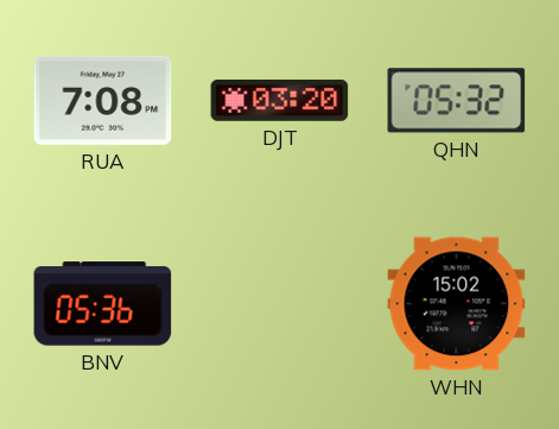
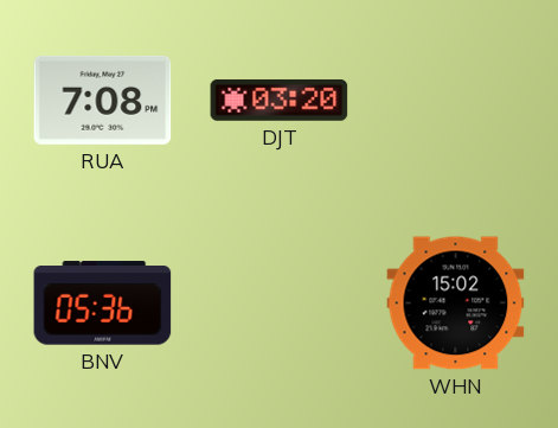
QHN: 05:32 -> none (457, 101)
